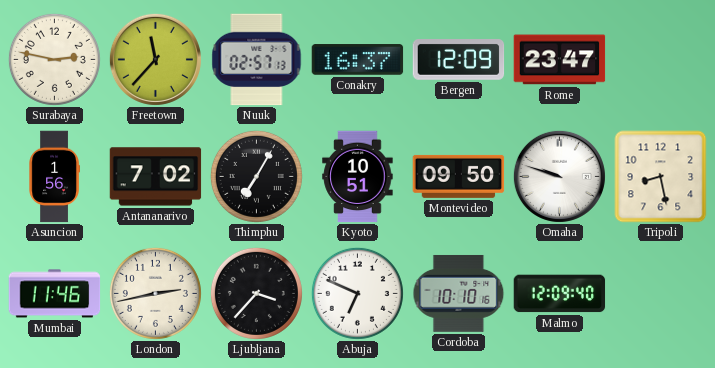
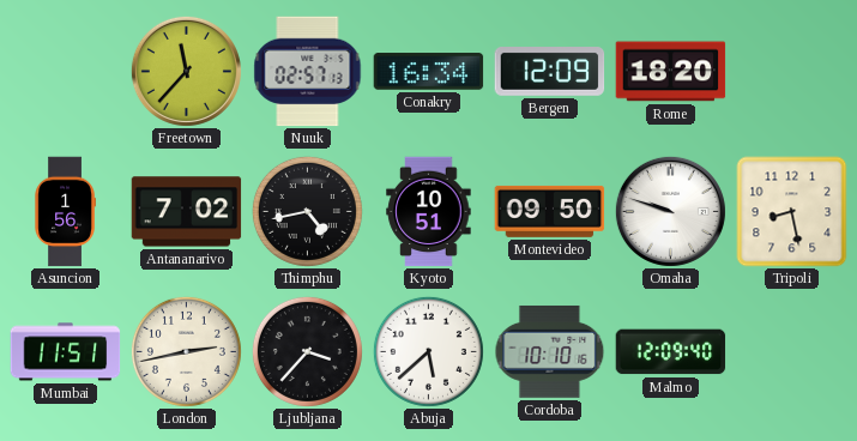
Surabaya: 2:47 -> none (54, 59)
Conakry: 16:37 -> 16:34 (429, 72)
Rome: 23:47 -> 18:20 (671, 72)
Thimphu: 7:05 -> 4:43 (307, 211)
Mumbai: 11:46 -> 11:51 (66, 352)
Abuja: 6:49 -> 5:38 (428, 351)
